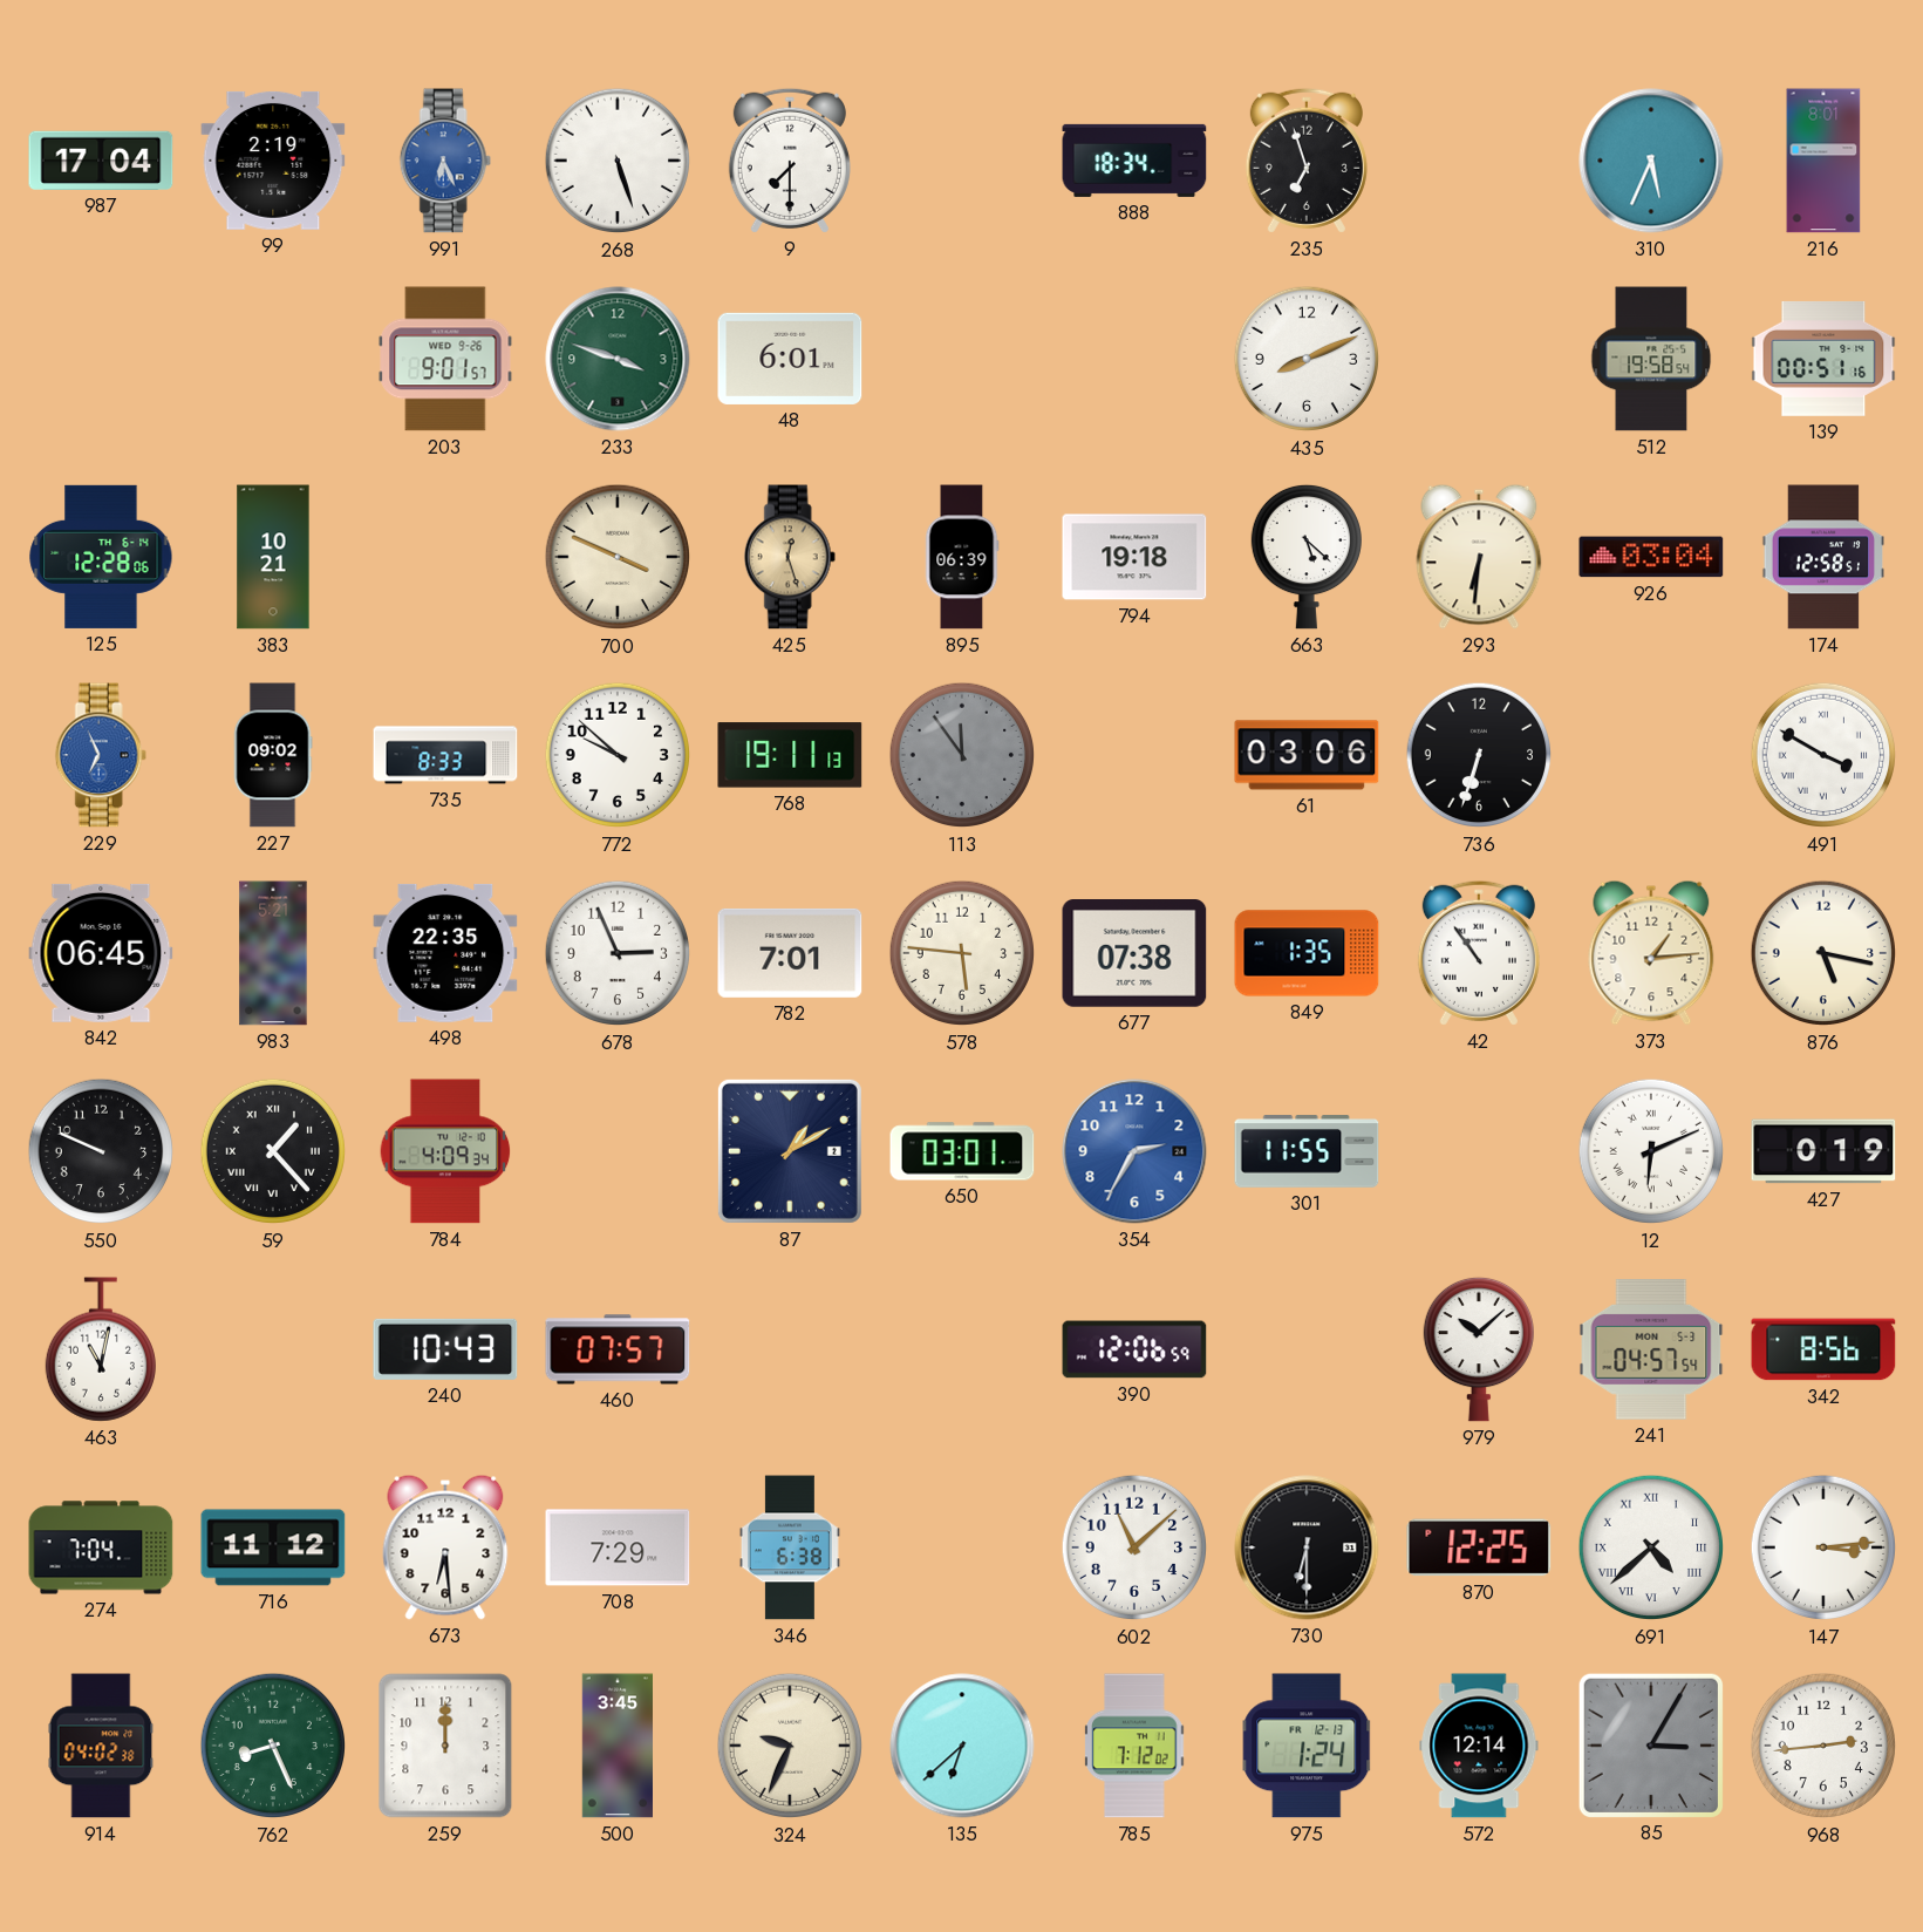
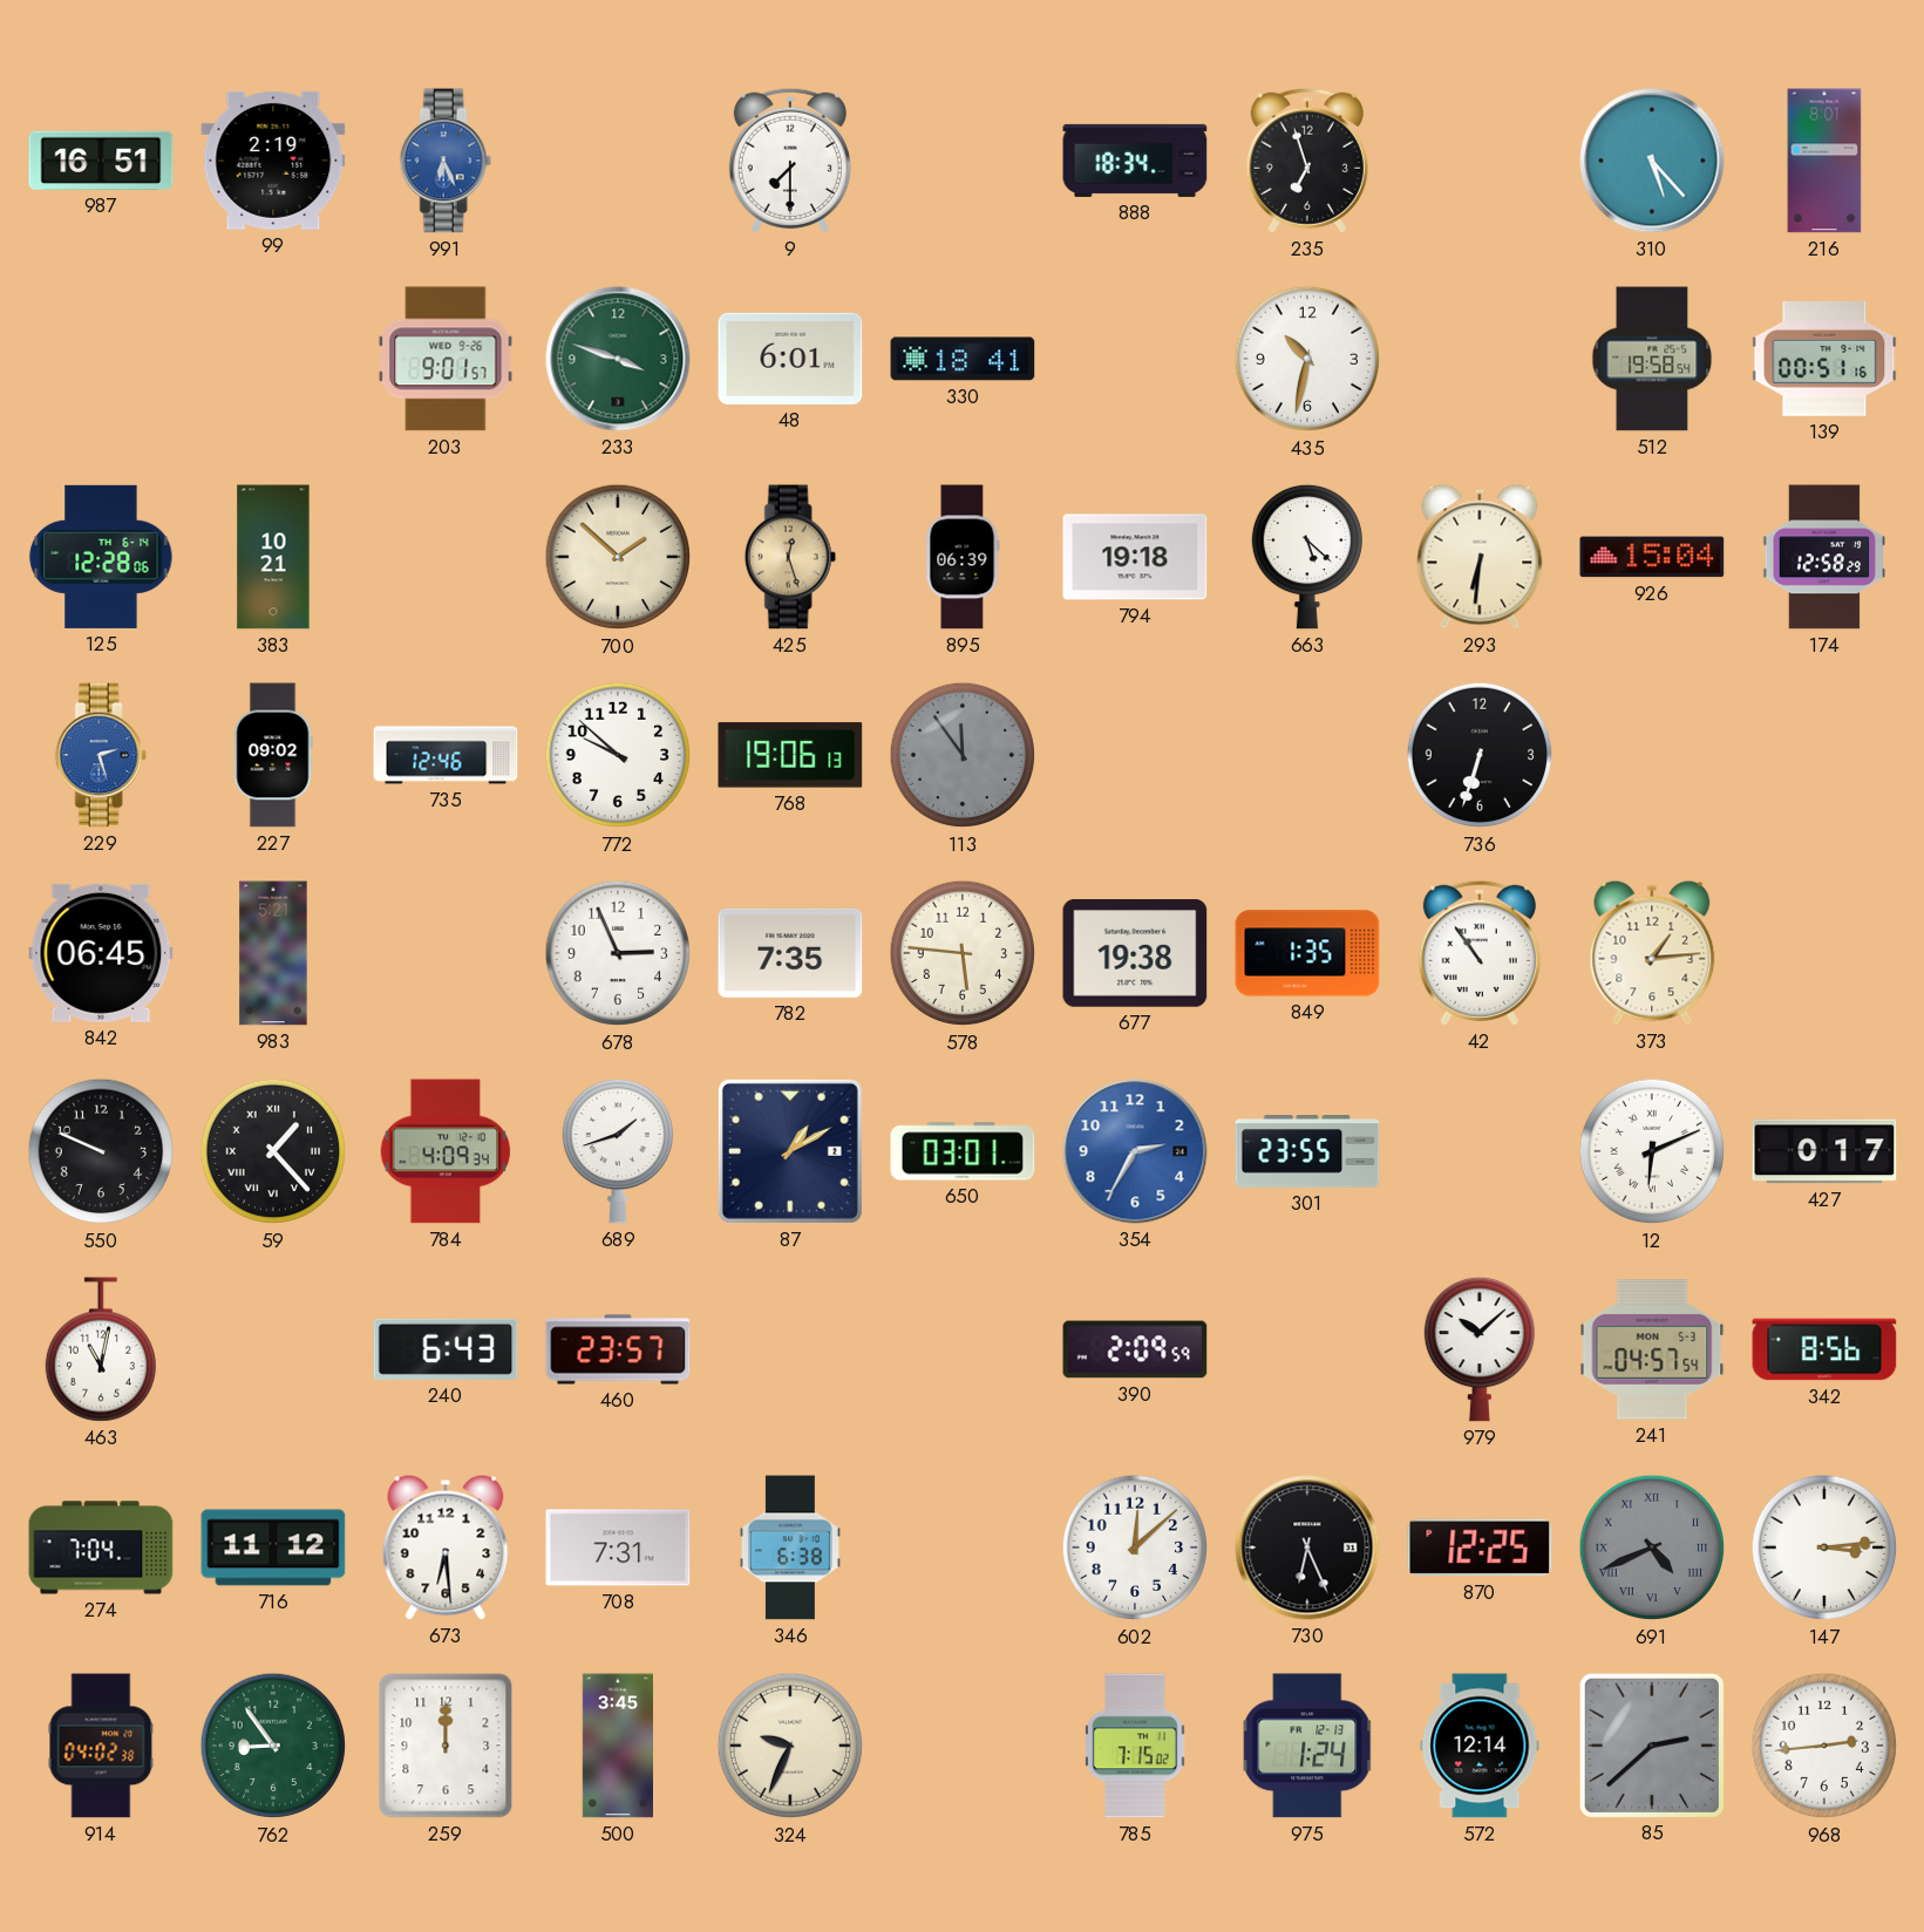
987: 17:04 -> 16:51 (101, 161)
268: 5:27 -> none (618, 161)
310: 5:34 -> 5:23 (1652, 161)
330: none -> 18:41 (963, 359)
435: 8:11 -> 10:32 (1307, 359)
700: 3:49 -> 1:52 (618, 557)
926: 03:04 -> 15:04 (1652, 557)
174: 12:58:51 -> 12:58:29 (1824, 557)
229: 6:56 -> 2:27 (101, 755)
735: 8:33 -> 12:46 (446, 755)
768: 19:11 -> 19:06 (790, 755)
61: 03:06 -> none (1307, 755)
491: 3:50 -> none (1823, 755)
498: 22:35 -> none (445, 953)
782: 7:01 -> 7:35 (790, 953)
677: 07:38 -> 19:38 (1135, 954)
876: 5:17 -> none (1823, 953)
689: none -> 1:42 (618, 1151)
301: 11:55 -> 23:55 (1307, 1151)
427: 0:19 -> 0:17 (1824, 1151)
240: 10:43 -> 6:43 (446, 1349)
460: 07:57 -> 23:57 (618, 1349)
390: 12:06 -> 2:09 (1135, 1349)
708: 7:29 -> 7:31 (618, 1547)
602: 11:08 -> 12:08 (1135, 1547)
730: 6:30 -> 6:26 (1307, 1547)
691: 4:38 -> 4:41 (1652, 1547)
691 dial: white -> grey (1652, 1547)
762: 8:26 -> 8:54 (273, 1746)
135: 6:38 -> none (962, 1746)
785: 7:12 -> 7:15 (1135, 1746)
85: 3:05 -> 2:38 (1651, 1744)
